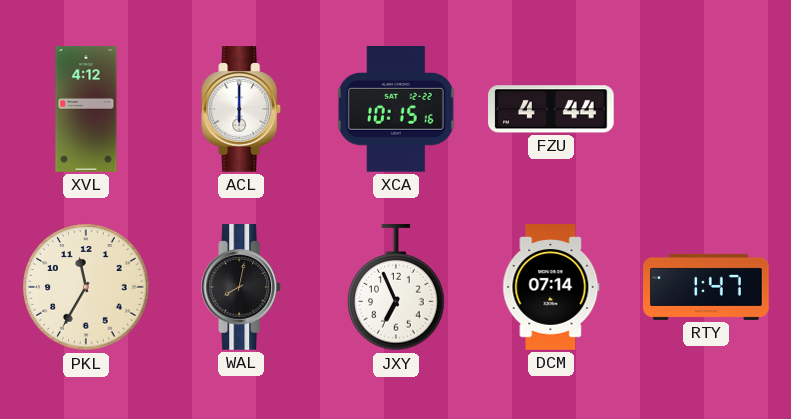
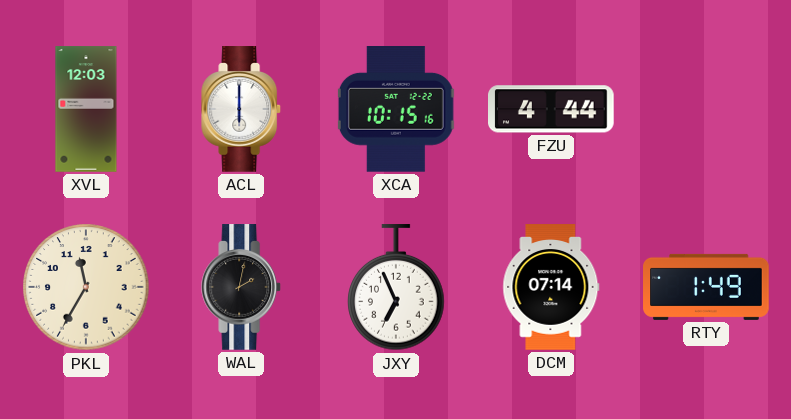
XVL: 4:12 -> 12:03 (86, 109)
WAL: 8:02 -> 2:02 (242, 287)
RTY: 1:47 -> 1:49 (706, 287)
